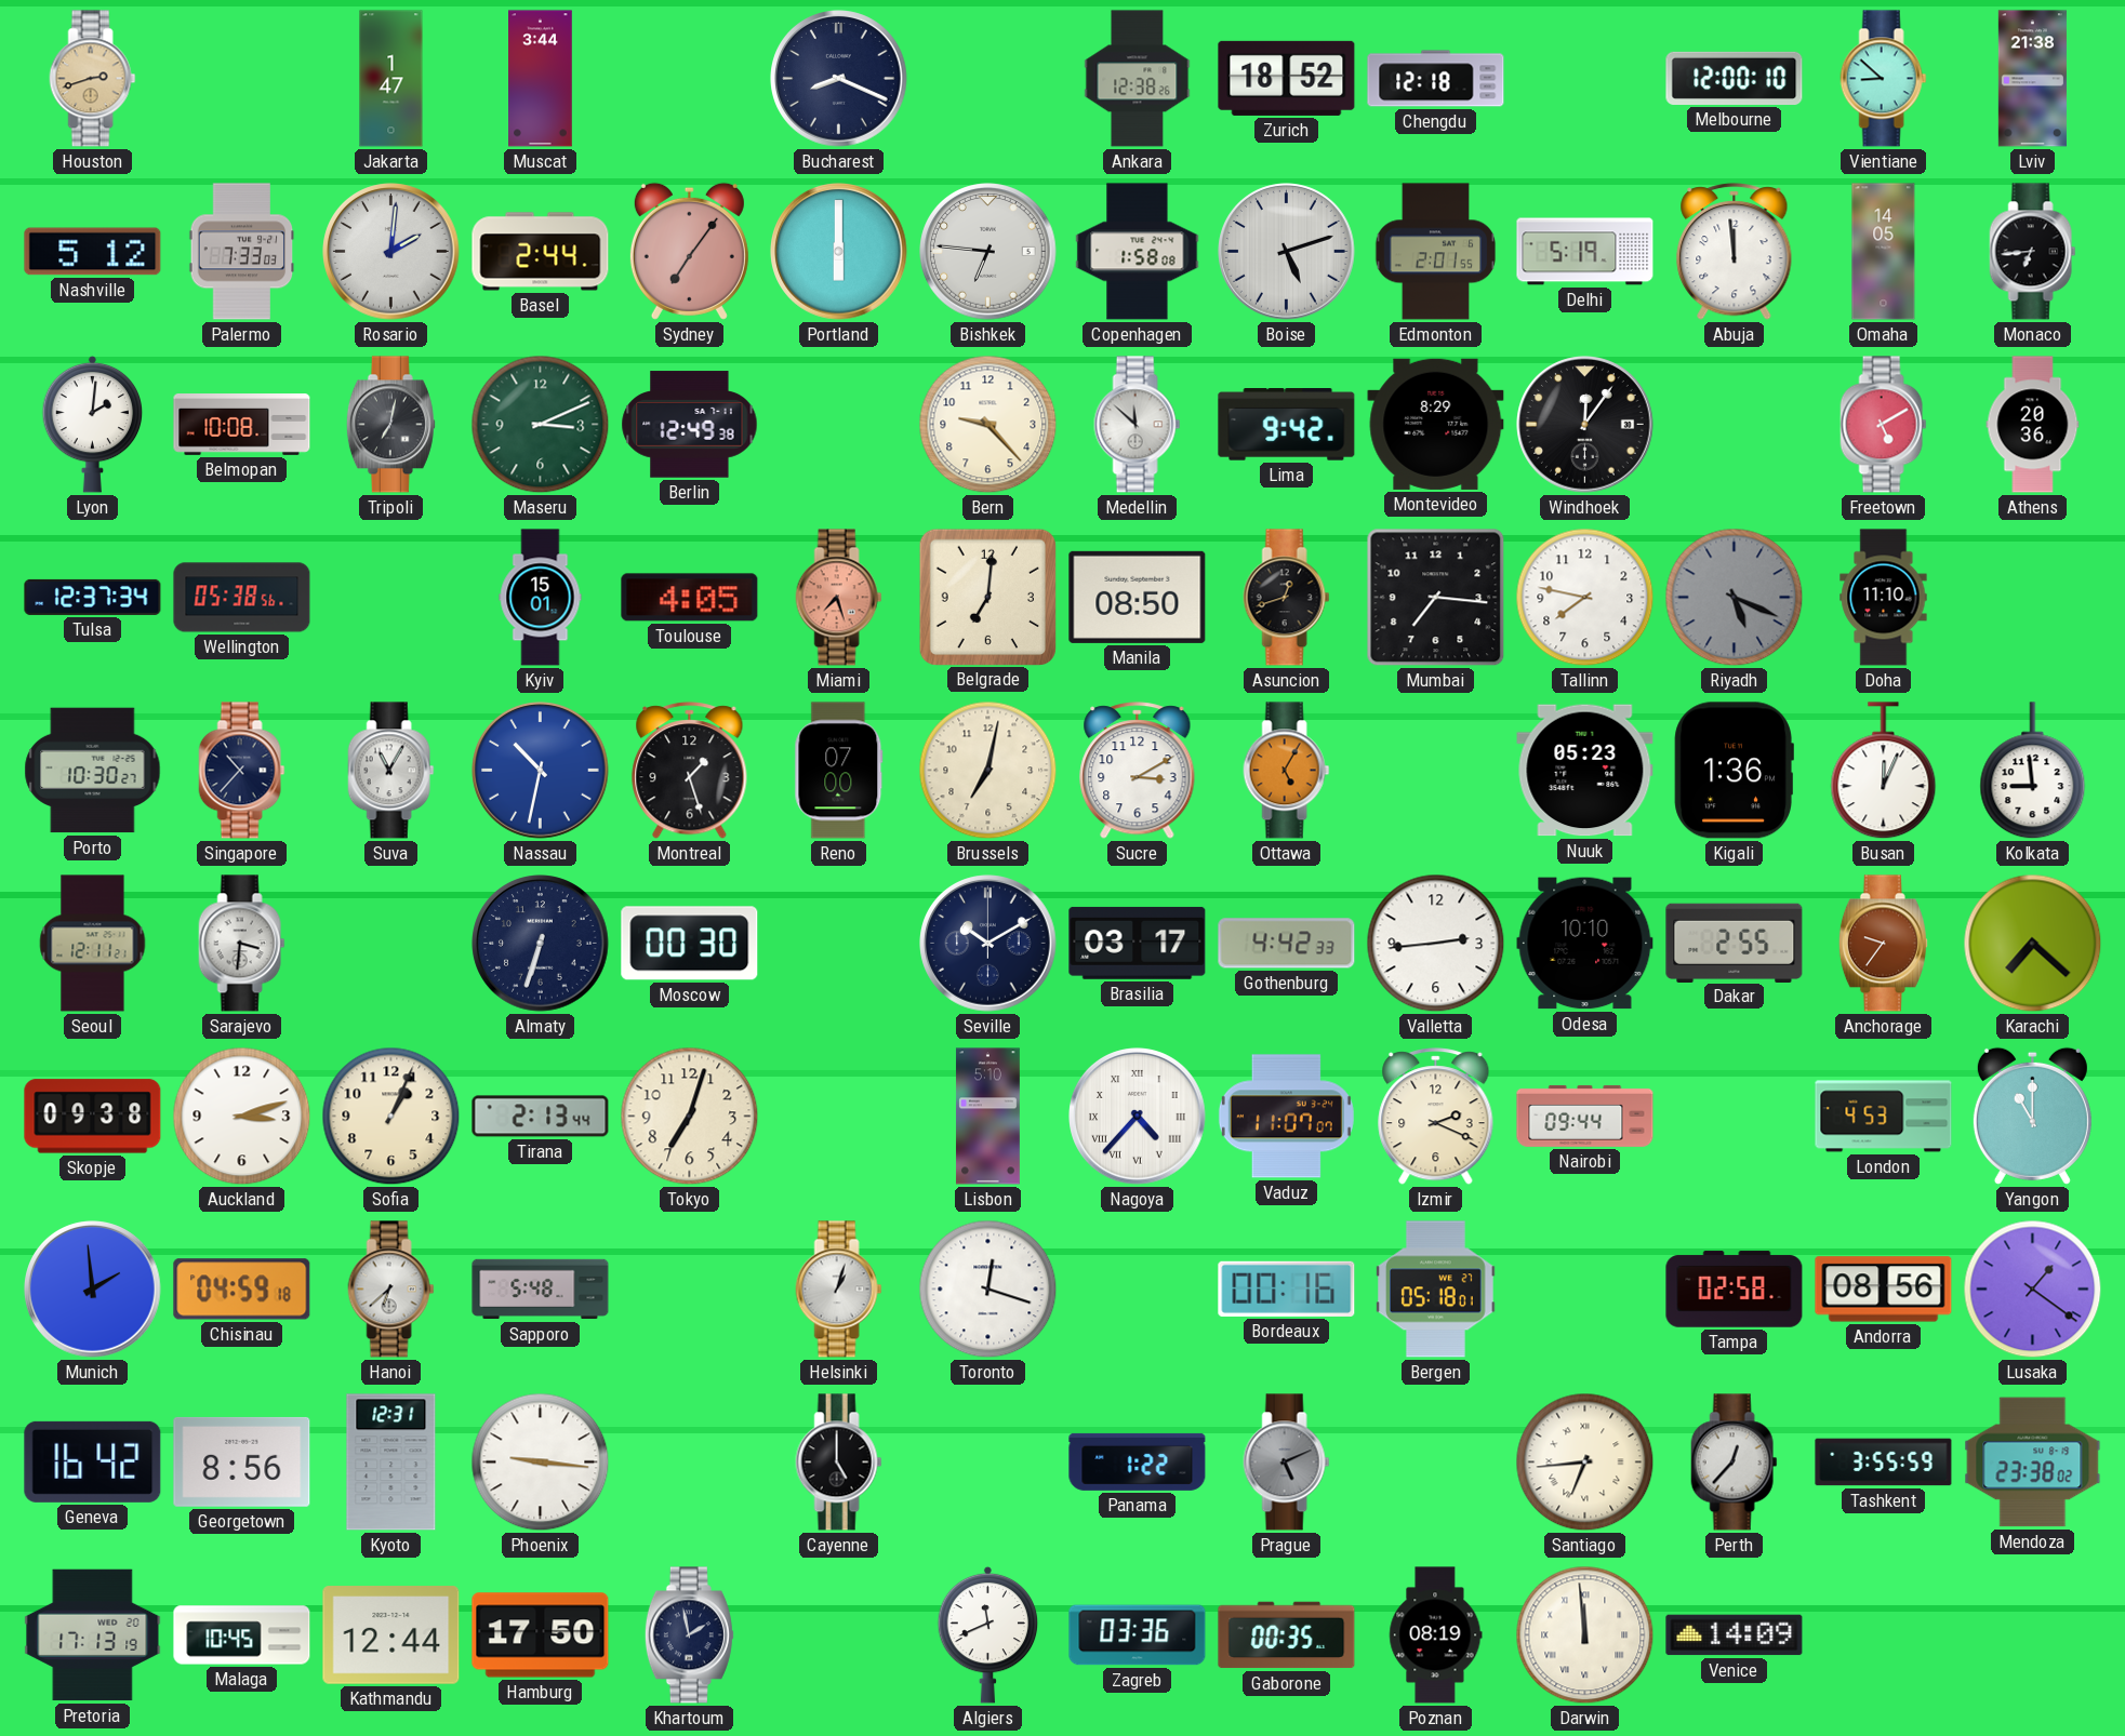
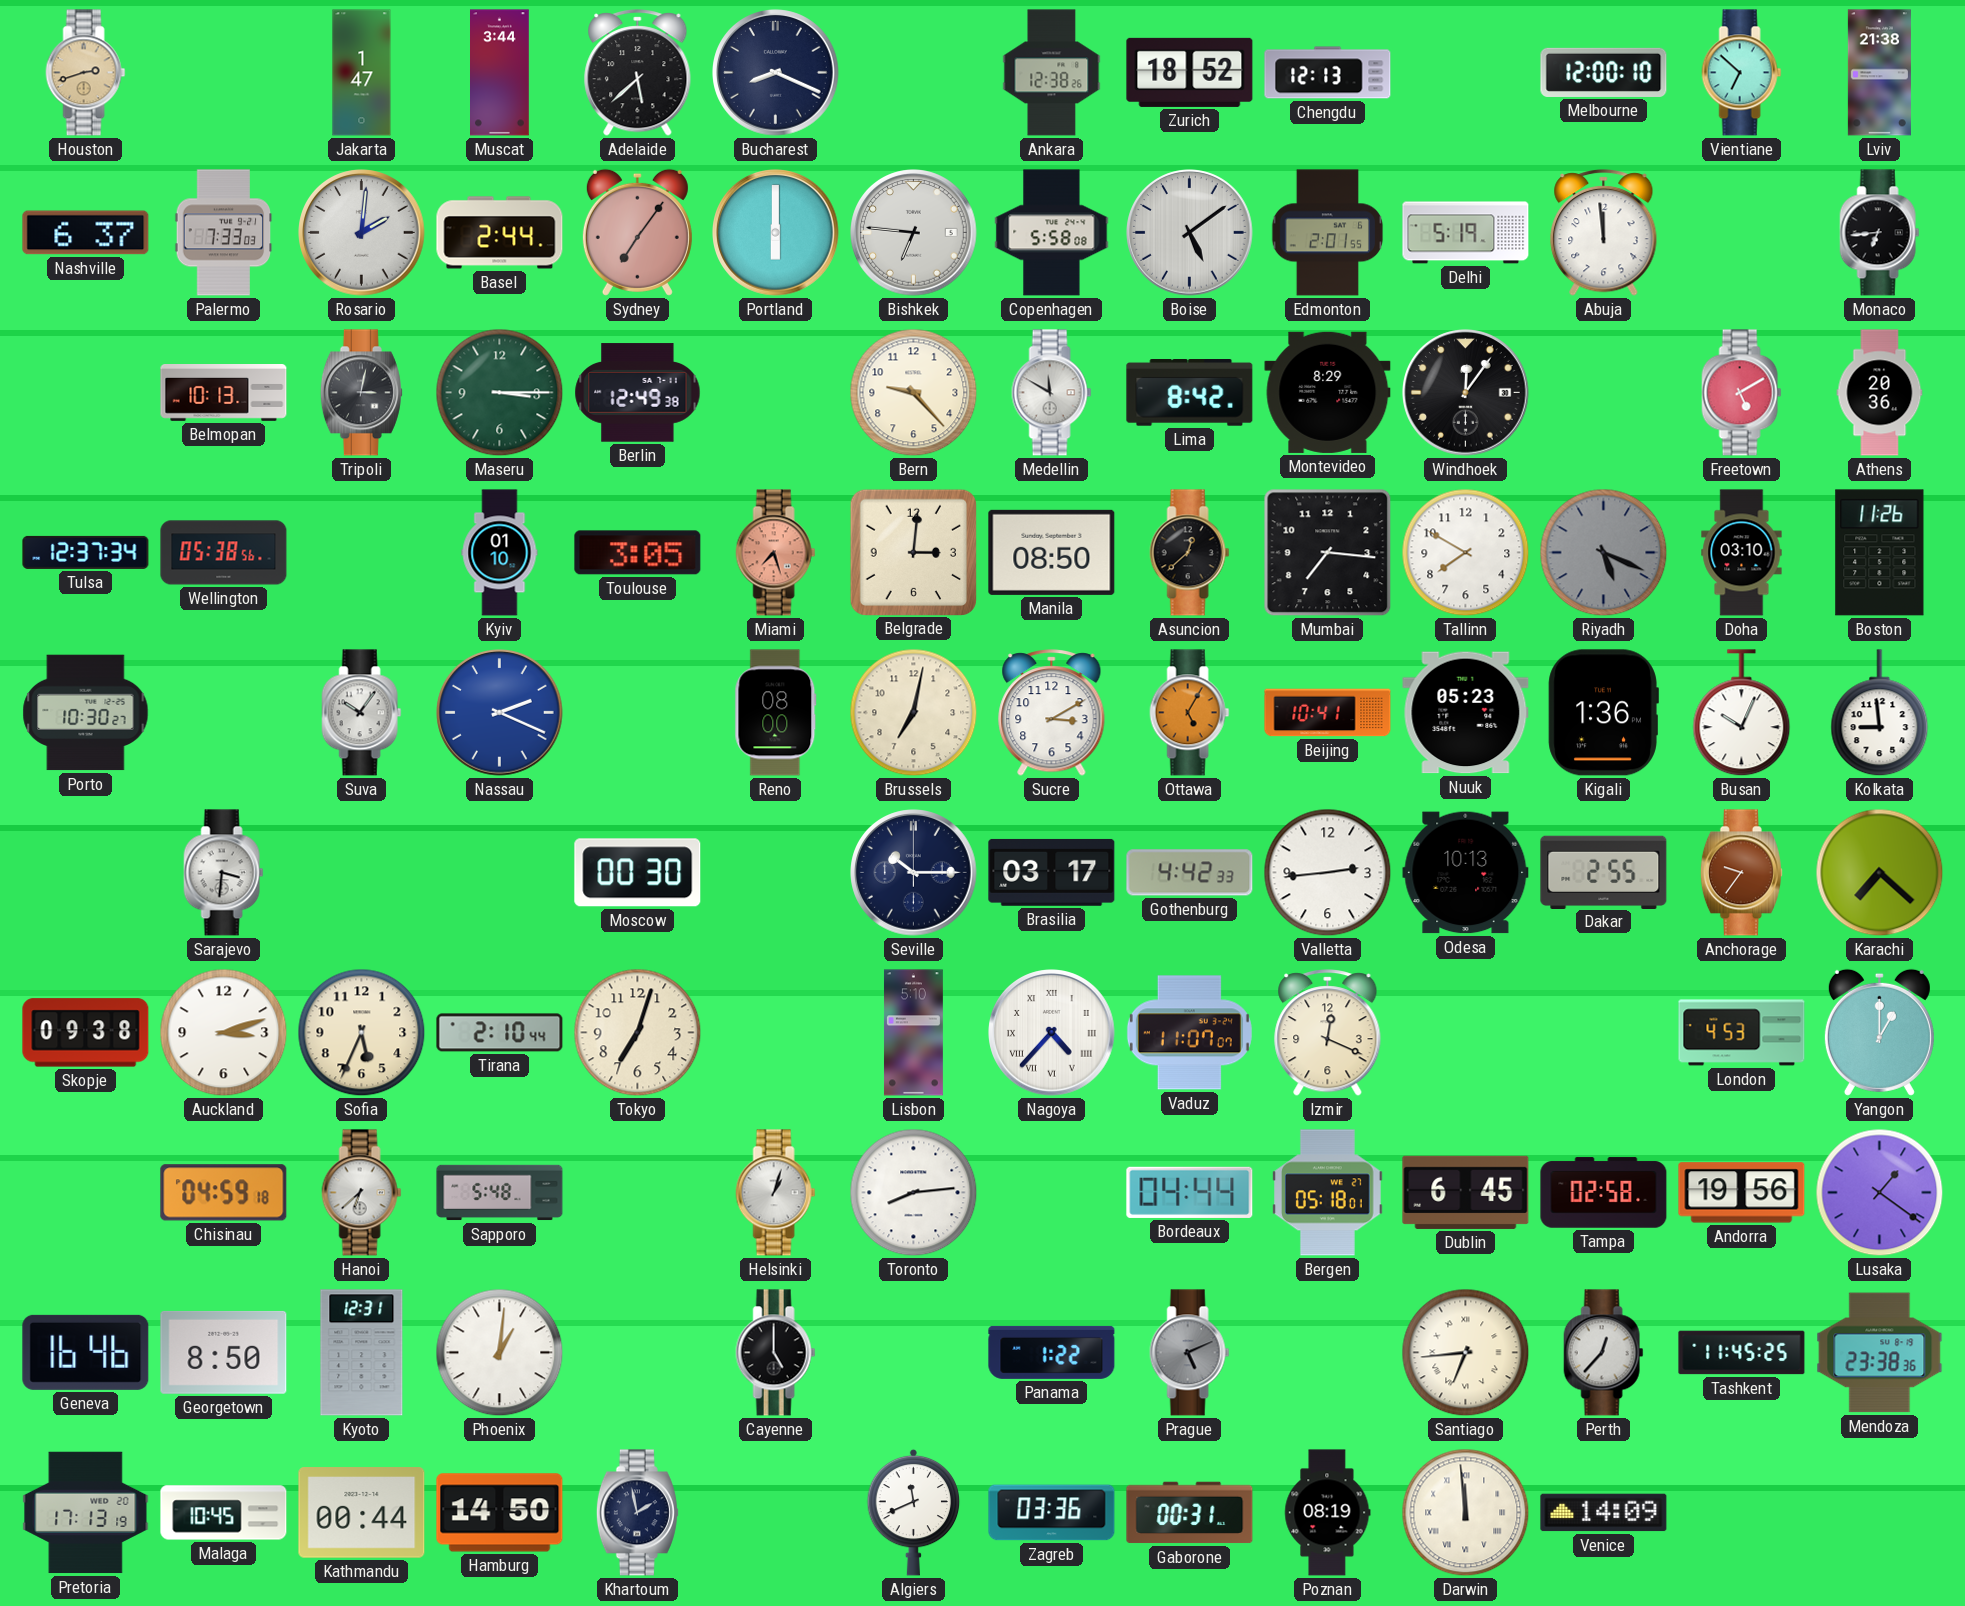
Adelaide: none -> 5:38 (638, 73)
Chengdu: 12:18 -> 12:13 (1328, 73)
Vientiane: 8:52 -> 6:52 (1742, 73)
Nashville: 5:12 -> 6:37 (86, 233)
Copenhagen: 1:58 -> 5:58 (1052, 233)
Boise: 5:12 -> 5:09 (1190, 233)
Omaha: 14:05 -> none (1884, 252)
Lyon: 2:01 -> none (93, 424)
Belmopan: 10:08 -> 10:13 (224, 393)
Tripoli: 7:02 -> 3:02 (361, 393)
Maseru: 3:11 -> 3:15 (500, 393)
Medellin: 11:52 -> 11:50 (1052, 393)
Lima: 9:42 -> 8:42 (1190, 393)
Kyiv: 15:01 -> 01:10 (500, 553)
Toulouse: 4:05 -> 3:05 (638, 553)
Belgrade: 7:01 -> 3:01 (913, 552)
Asuncion: 12:42 -> 12:38 (1190, 553)
Tallinn: 7:47 -> 7:50 (1466, 553)
Doha: 11:10 -> 03:10 (1742, 553)
Boston: none -> 11:26 (1880, 553)
Singapore: 10:37 -> none (242, 771)
Suva: 11:05 -> 10:06 (362, 713)
Nassau: 10:32 -> 2:19 (500, 713)
Montreal: 1:27 -> none (690, 771)
Reno: 07:00 -> 08:00 (776, 713)
Beijing: none -> 10:41 (1328, 713)
Busan: 12:04 -> 10:04 (1742, 713)
Seoul: 12:11 -> none (93, 944)
Almaty: 6:33 -> none (541, 944)
Seville: 10:10 -> 10:15 (914, 873)
Odesa: 10:10 -> 10:13 (1466, 873)
Sofia: 1:04 -> 5:34 (362, 1033)
Tirana: 2:13 -> 2:10 (500, 1033)
Izmir: 2:19 -> 12:19 (1328, 1033)
Nairobi: 09:44 -> none (1585, 1116)
Yangon: 11:00 -> 1:00 (1879, 1032)
Munich: 1:59 -> none (93, 1290)
Toronto: 12:18 -> 8:14 (914, 1193)
Bordeaux: 00:16 -> 04:44 (1190, 1192)
Dublin: none -> 6:45 (1466, 1192)
Andorra: 08:56 -> 19:56 (1742, 1193)
Geneva: 16:42 -> 16:46 (86, 1352)
Georgetown: 8:56 -> 8:50 (224, 1352)
Phoenix: 9:16 -> 1:01 (500, 1353)
Tashkent: 3:55 -> 11:45 (1742, 1353)
Mendoza: 23:38:02 -> 23:38:36 (1880, 1353)
Kathmandu: 12:44 -> 00:44 (362, 1513)
Hamburg: 17:50 -> 14:50 (500, 1513)
Gaborone: 00:35 -> 00:31 (1190, 1513)
